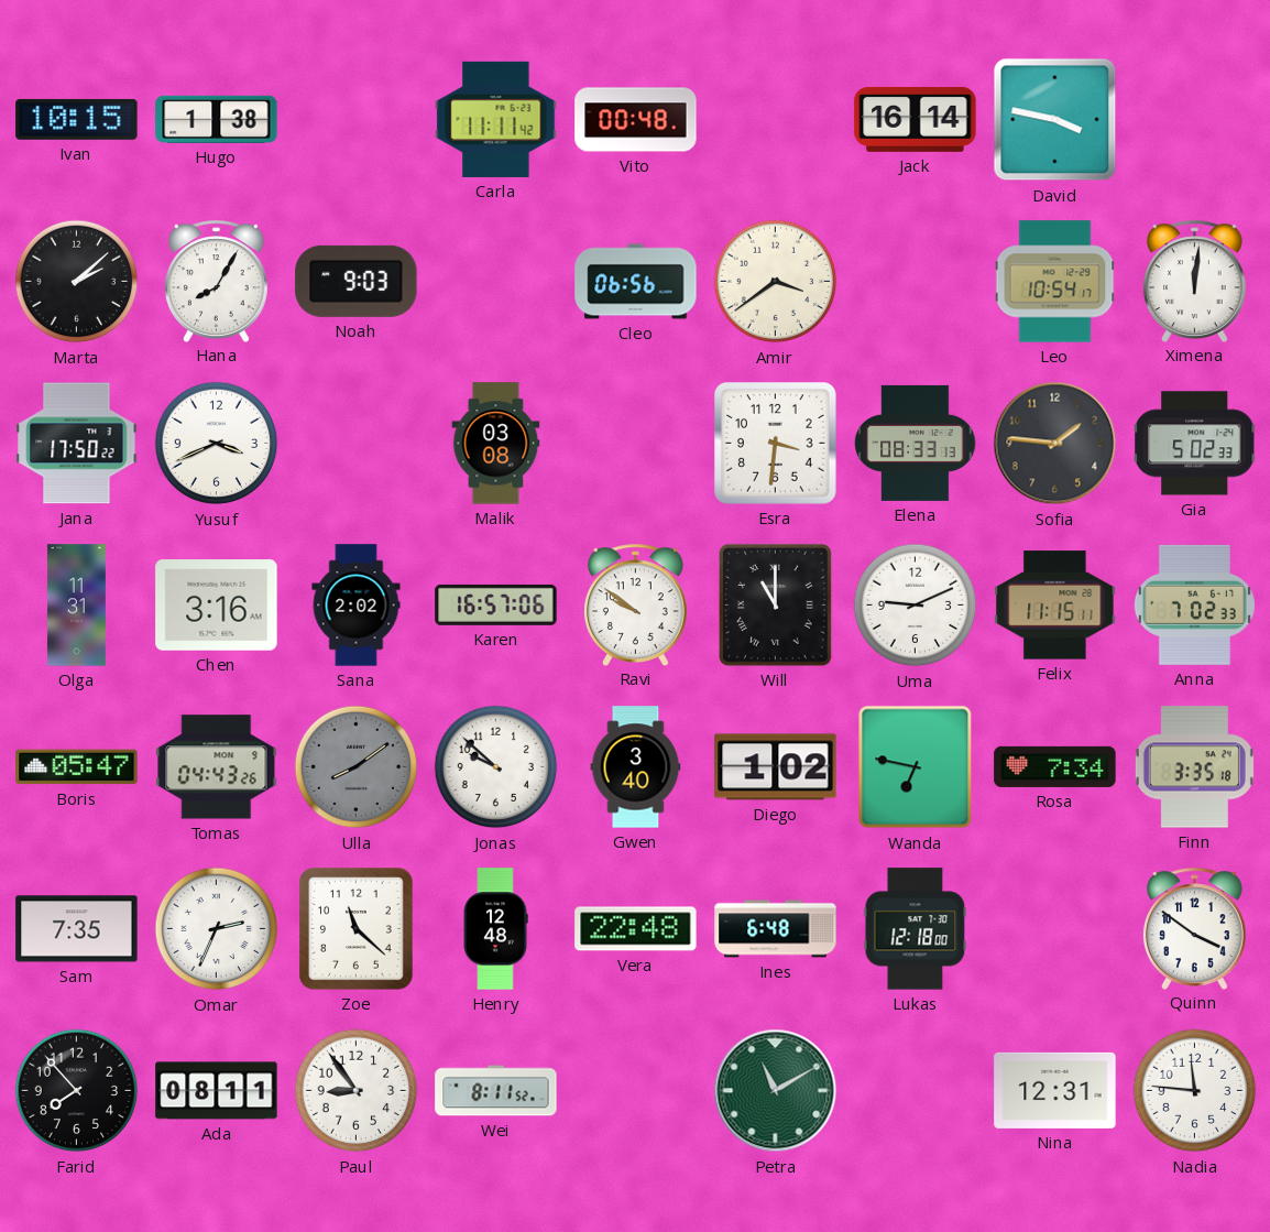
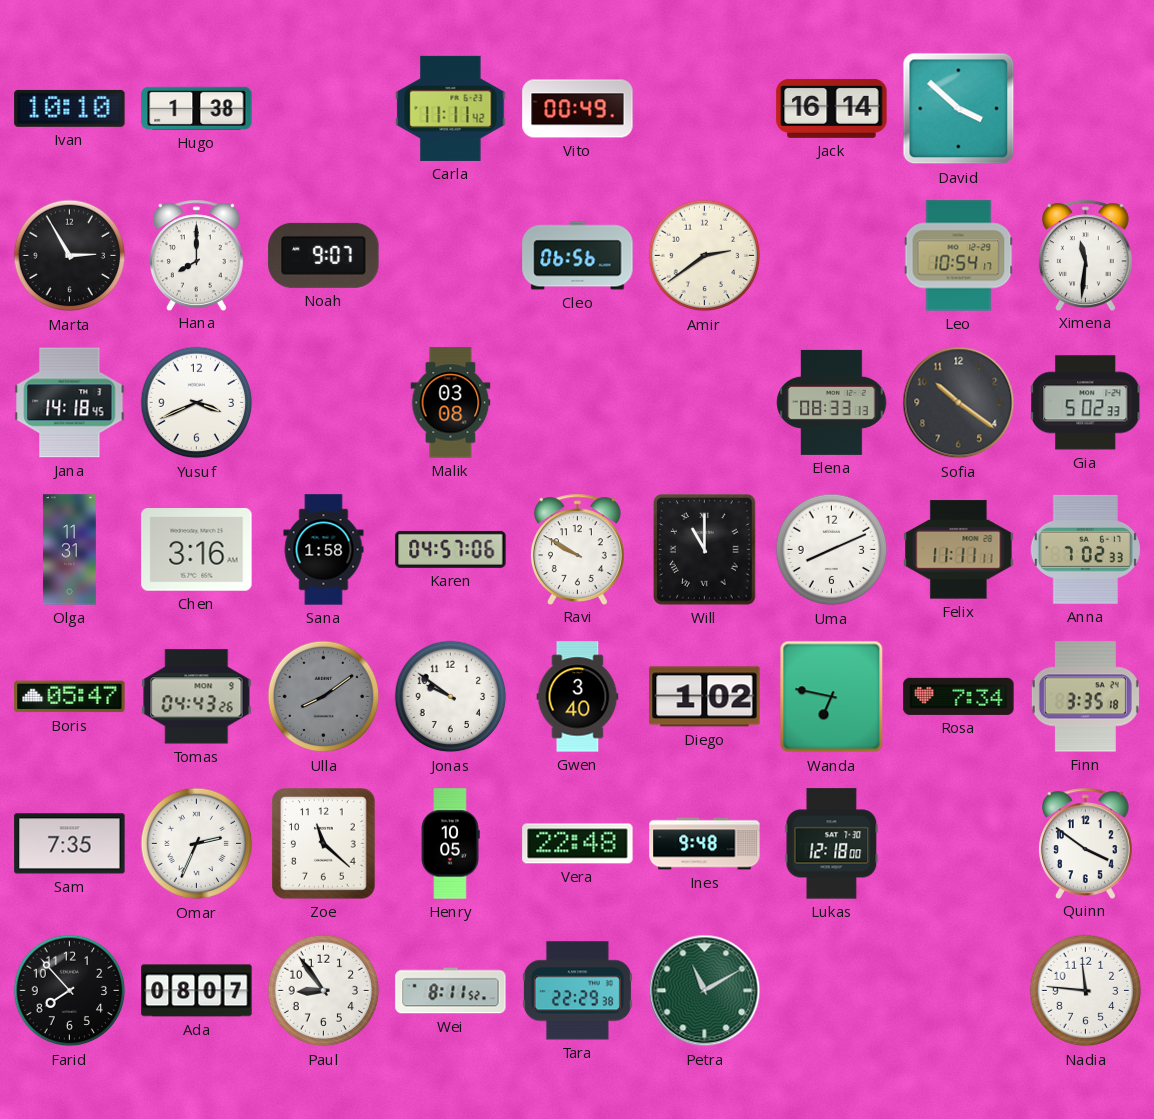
Ivan: 10:15 -> 10:10 (70, 108)
Vito: 00:48 -> 00:49 (578, 109)
David: 3:47 -> 3:52 (959, 109)
Marta: 2:08 -> 2:55 (70, 256)
Hana: 8:05 -> 8:00 (196, 255)
Noah: 9:03 -> 9:07 (324, 255)
Amir: 3:39 -> 2:39 (705, 256)
Ximena: 12:01 -> 11:31 (1085, 255)
Jana: 17:50 -> 14:18 (70, 403)
Esra: 3:31 -> none (776, 444)
Sofia: 1:46 -> 10:21 (959, 403)
Sana: 2:02 -> 1:58 (324, 550)
Karen: 16:57 -> 04:57 (451, 549)
Ravi: 9:51 -> 9:50 (577, 549)
Uma: 9:11 -> 8:11 (832, 550)
Felix: 11:15 -> 11:11 (959, 550)
Jonas: 9:52 -> 9:51 (451, 697)
Henry: 12:48 -> 10:05 (450, 844)
Ines: 6:48 -> 9:48 (705, 844)
Ada: 08:11 -> 08:07 (197, 991)
Tara: none -> 22:29 (577, 991)
Nina: 12:31 -> none (1055, 1090)
